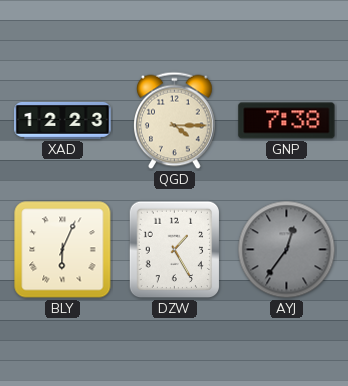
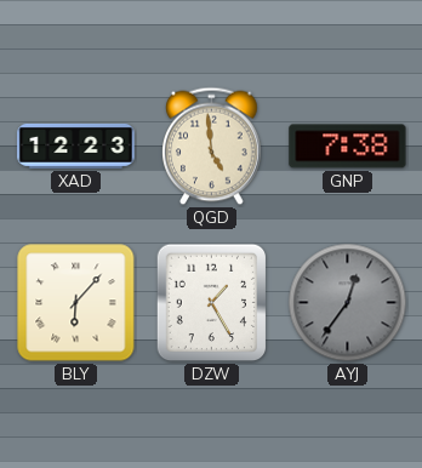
QGD: 4:15 -> 4:59 (212, 147)
BLY: 6:04 -> 6:07 (76, 303)
